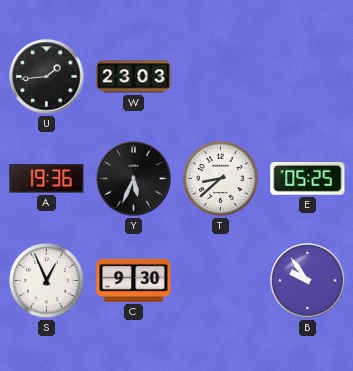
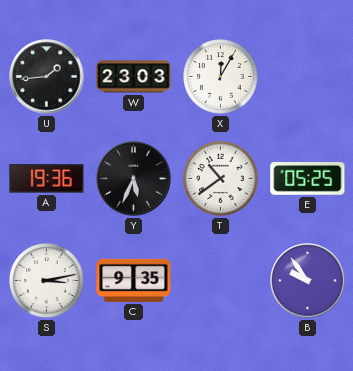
X: none -> 12:05 (221, 77)
T: 8:38 -> 10:39 (221, 179)
S: 12:56 -> 3:13 (47, 281)
C: 9:30 -> 9:35 (134, 280)
